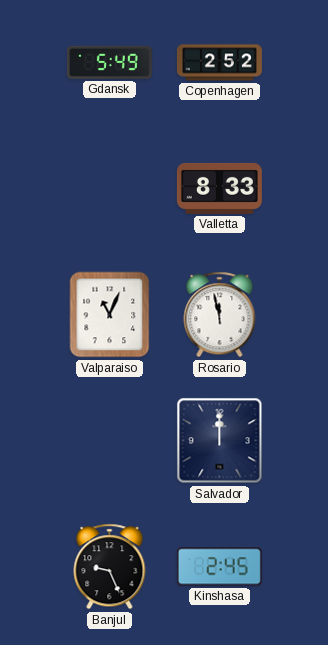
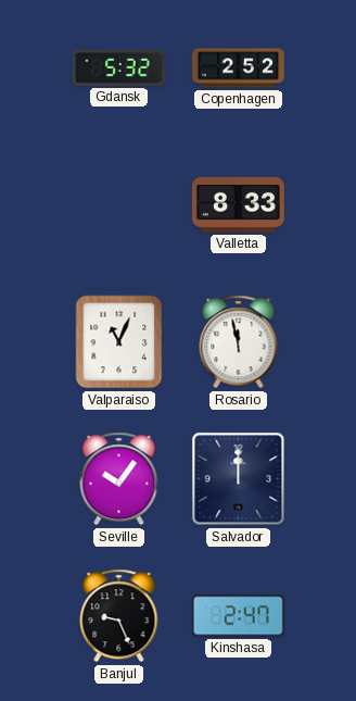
Gdansk: 5:49 -> 5:32 (118, 67)
Seville: none -> 10:06 (119, 479)
Kinshasa: 2:45 -> 2:47 (238, 616)
